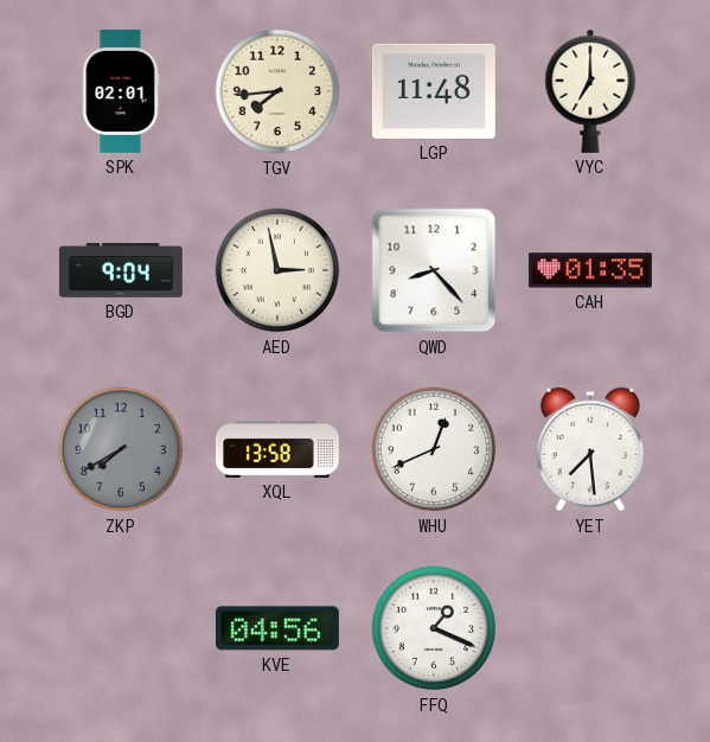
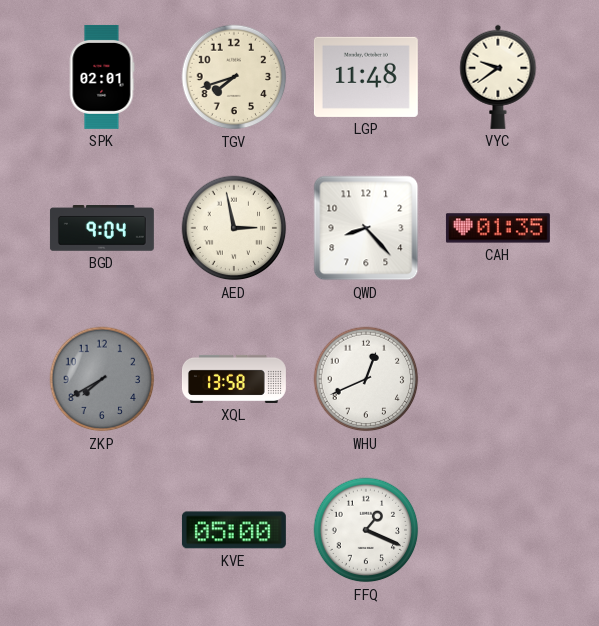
TGV: 7:44 -> 7:42 (234, 77)
VYC: 7:00 -> 9:39 (498, 77)
YET: 7:29 -> none (590, 449)
KVE: 04:56 -> 05:00 (234, 530)
